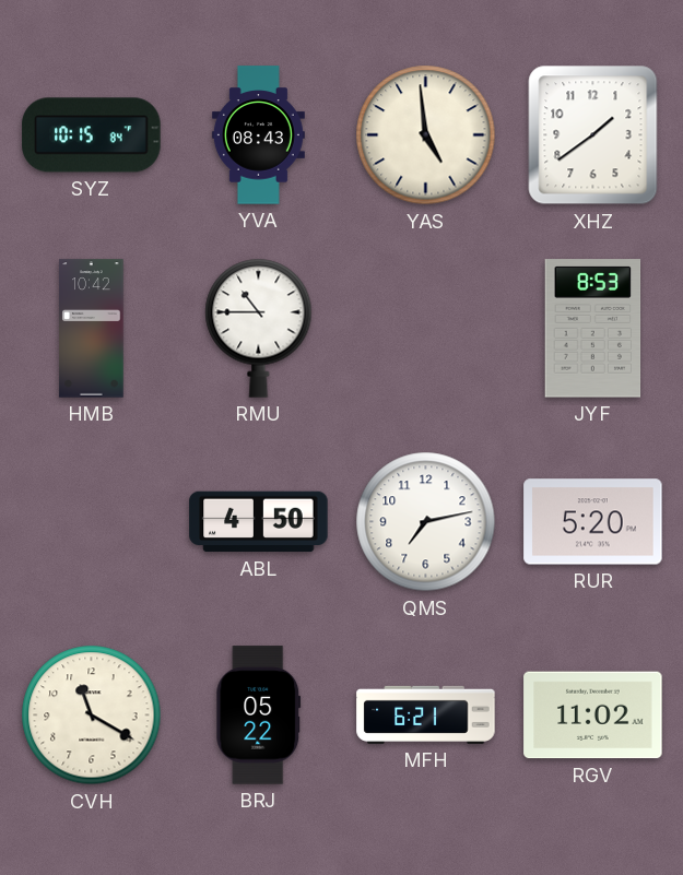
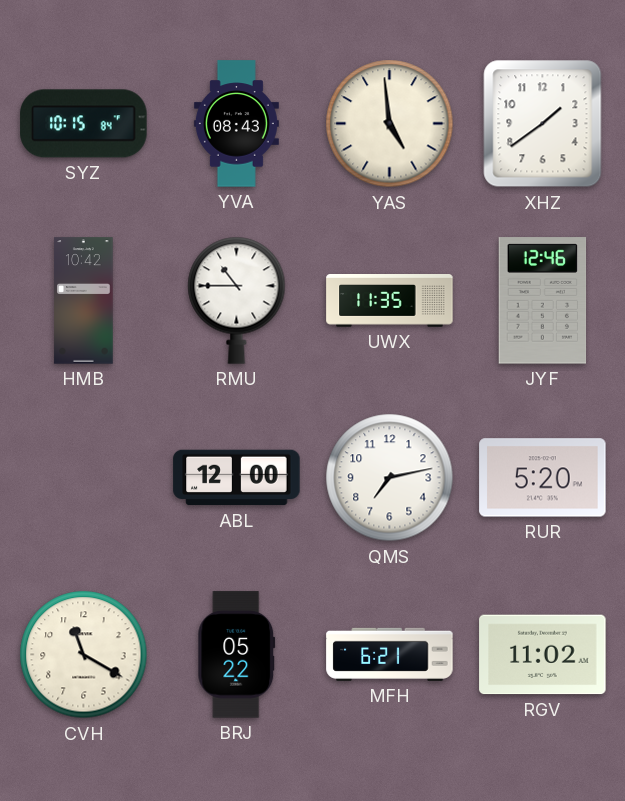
UWX: none -> 11:35 (390, 301)
JYF: 8:53 -> 12:46 (543, 301)
ABL: 4:50 -> 12:00 (237, 478)
